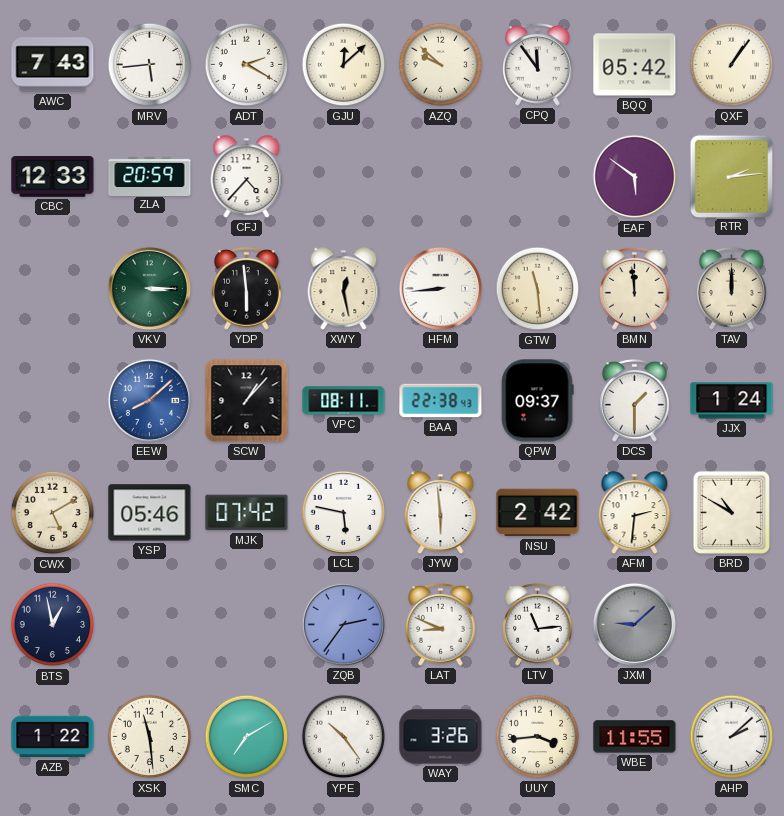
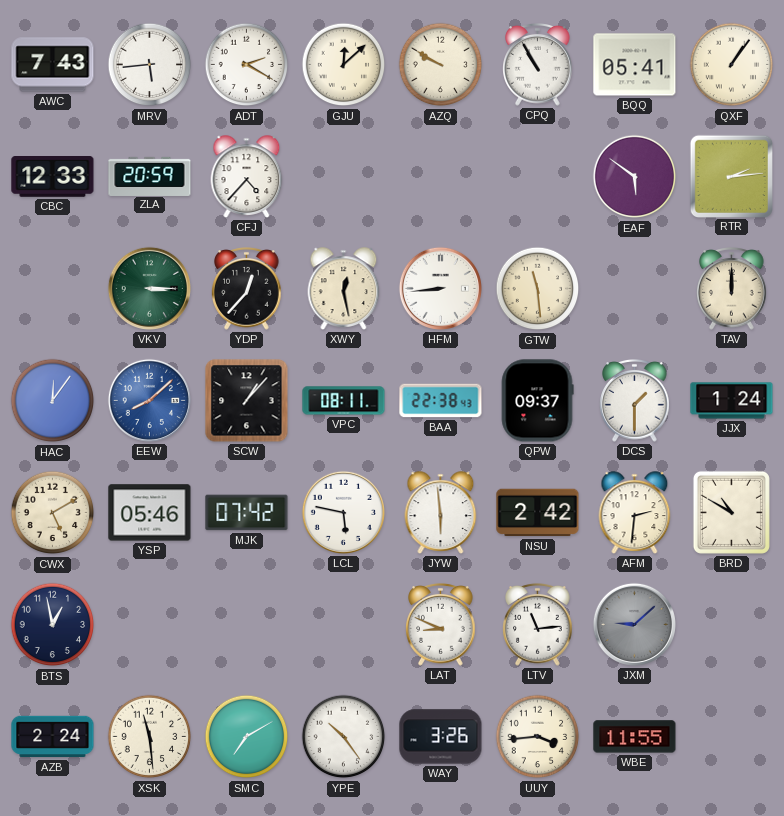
AZQ: 9:52 -> 9:50 (441, 65)
CPQ: 11:54 -> 10:55 (538, 65)
BQQ: 05:42 -> 05:41 (635, 65)
YDP: 5:59 -> 12:37 (247, 289)
BMN: 11:59 -> none (635, 289)
HAC: none -> 12:06 (53, 401)
ZQB: 2:36 -> none (343, 624)
AZB: 1:22 -> 2:24 (53, 737)
AHP: 2:08 -> none (732, 737)
